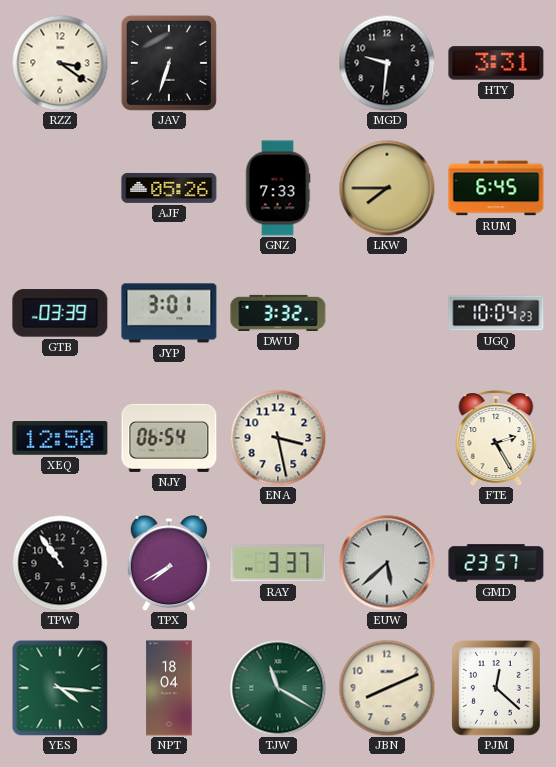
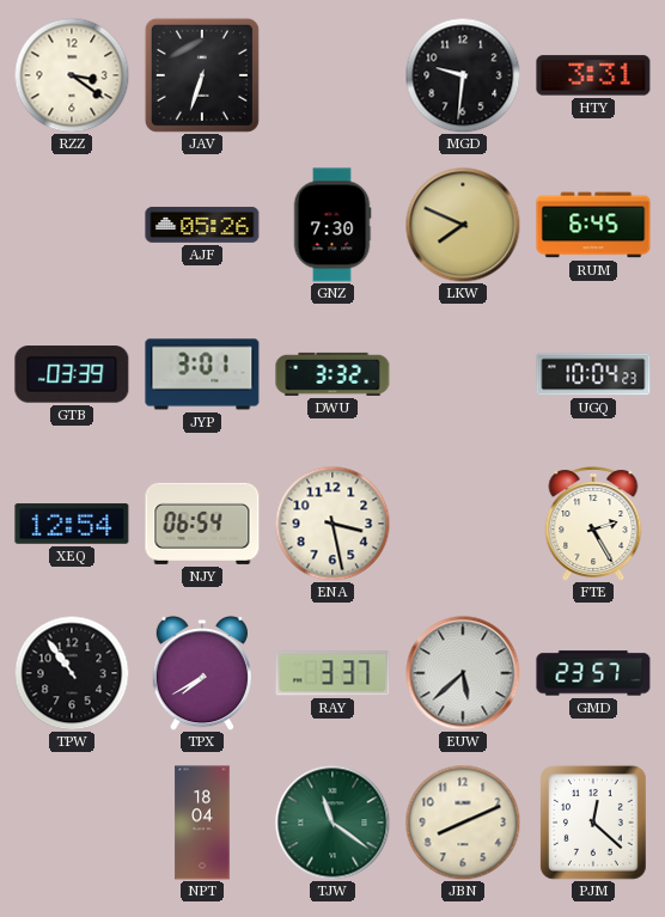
GNZ: 7:33 -> 7:30 (332, 225)
LKW: 7:45 -> 7:49 (463, 225)
XEQ: 12:50 -> 12:54 (72, 524)
YES: 4:16 -> none (60, 688)
TJW: 11:20 -> 11:21 (332, 823)
